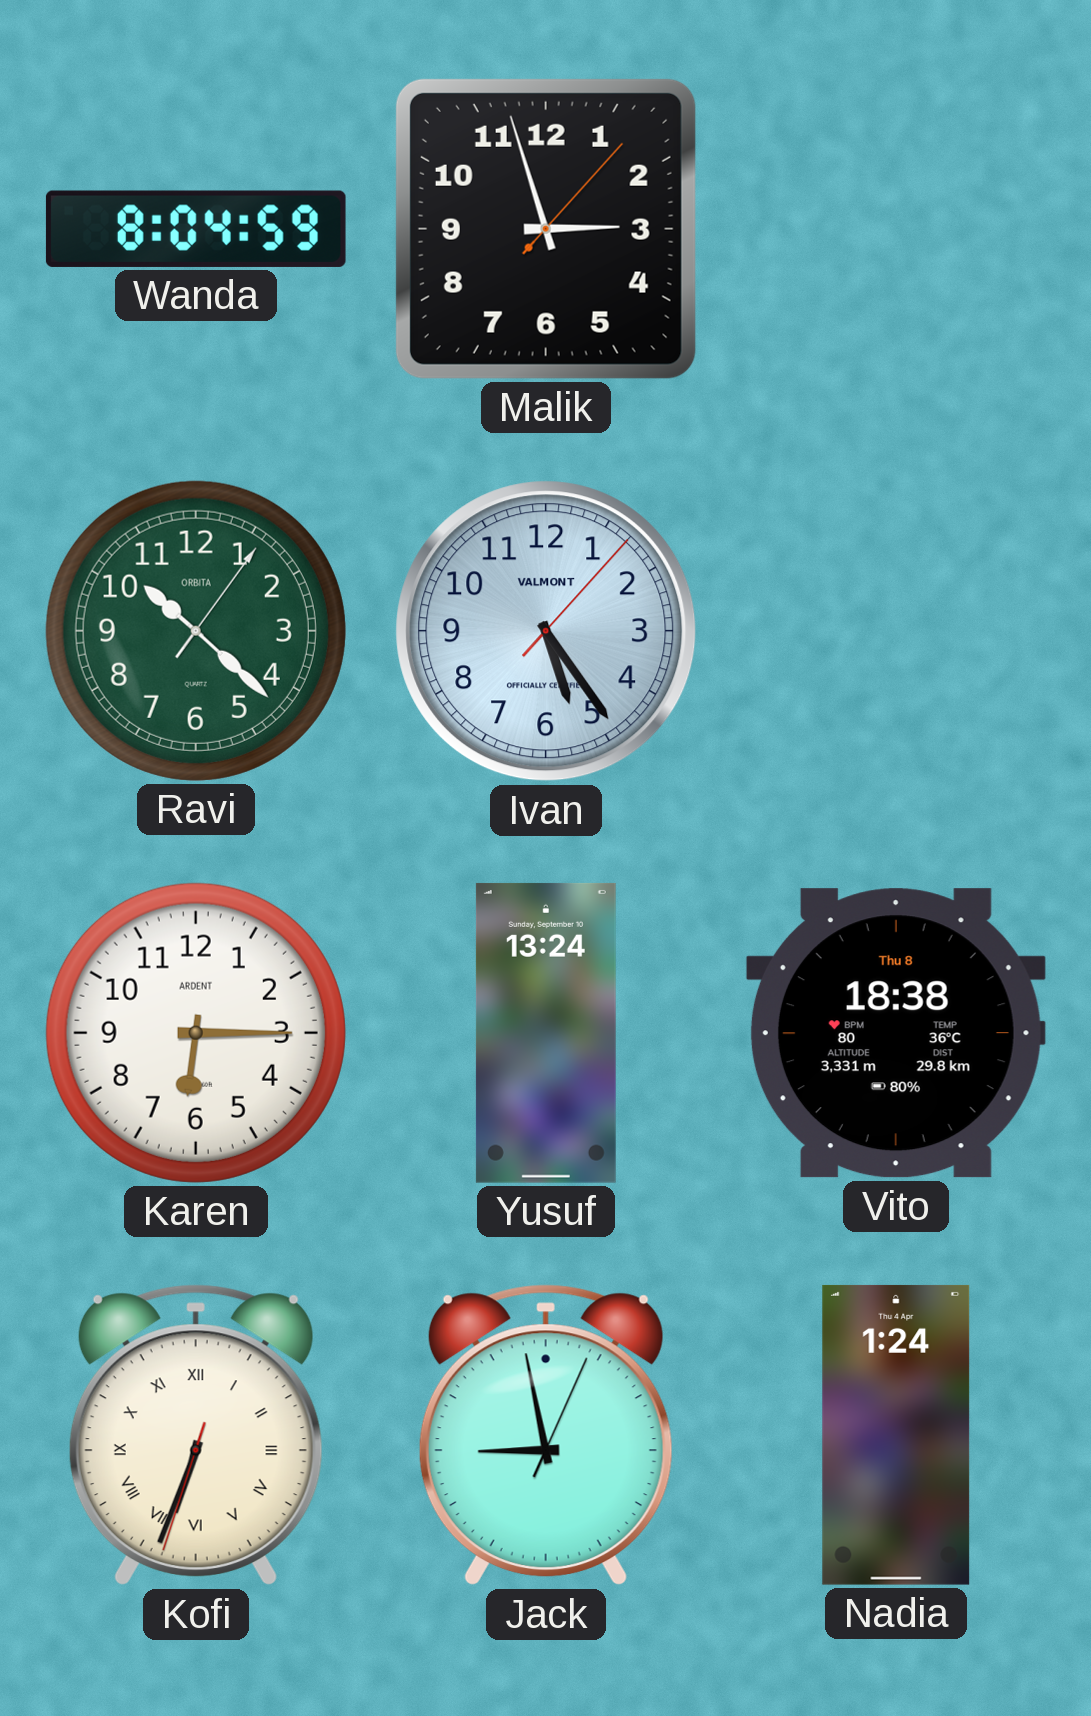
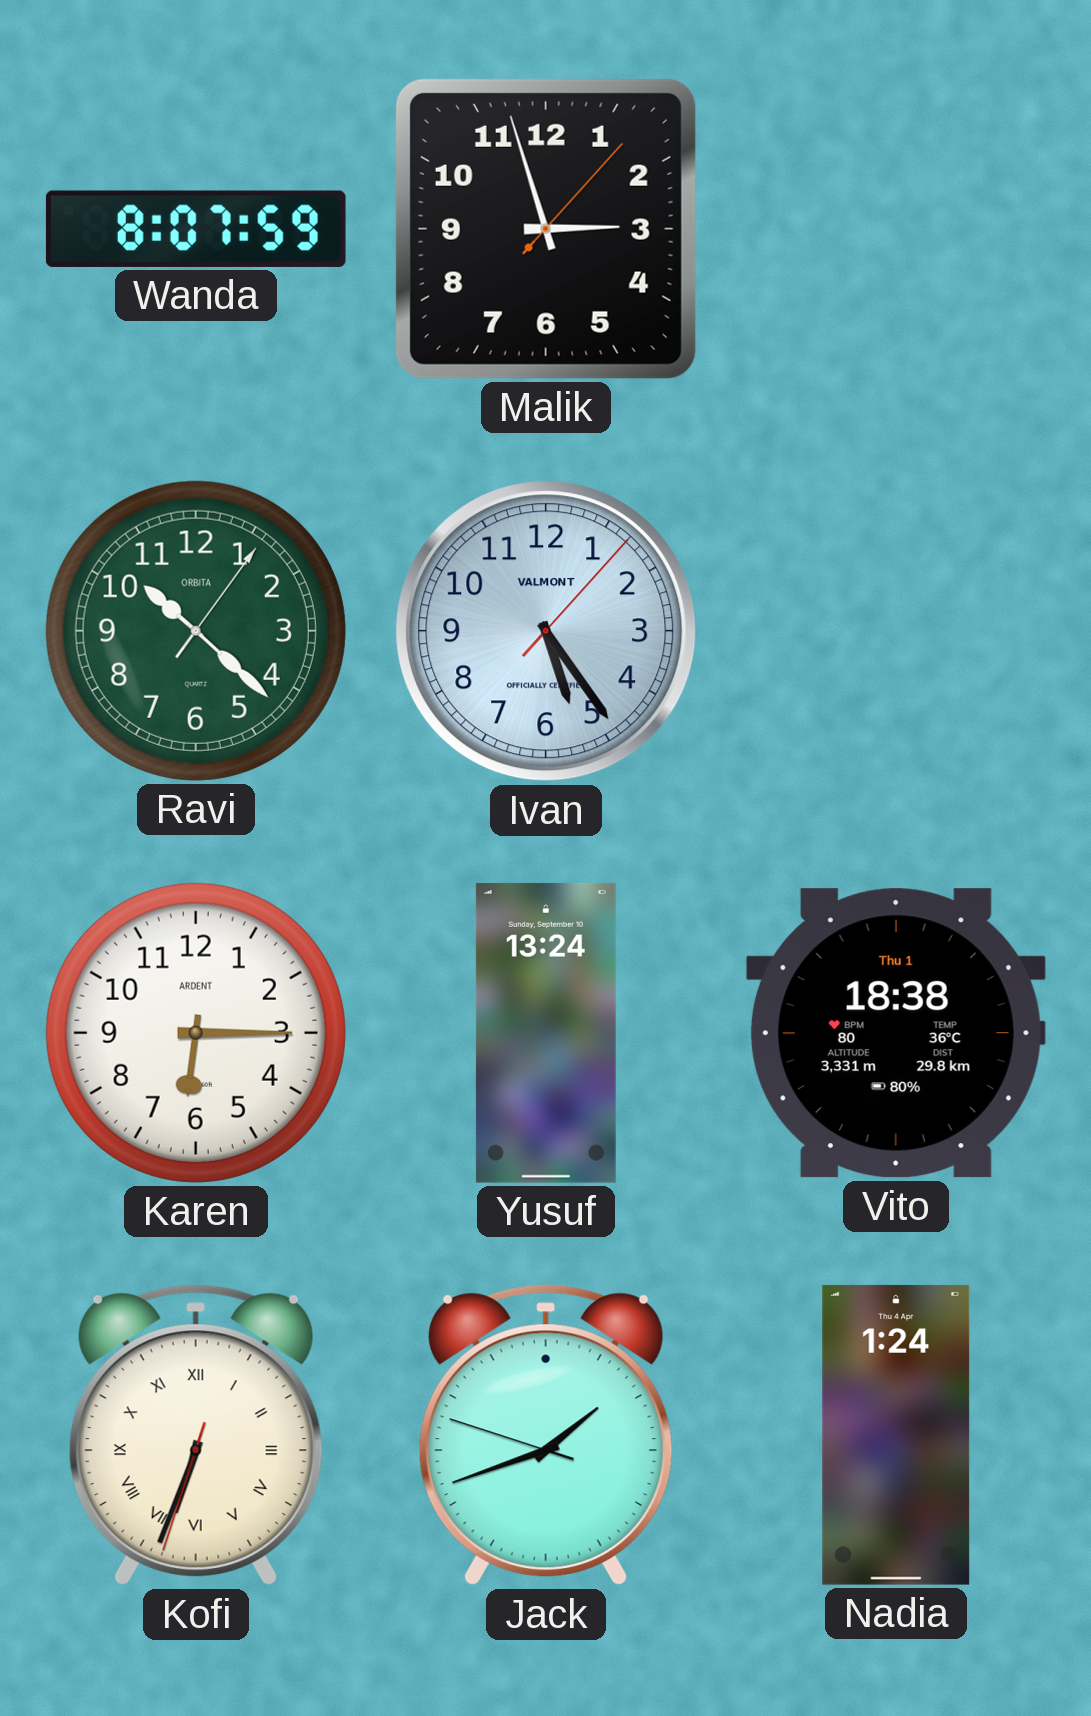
Wanda: 8:04 -> 8:07 (196, 229)
Vito date: Thu 8 -> Thu 1 (896, 1033)
Jack: 8:58 -> 1:41 (546, 1435)
